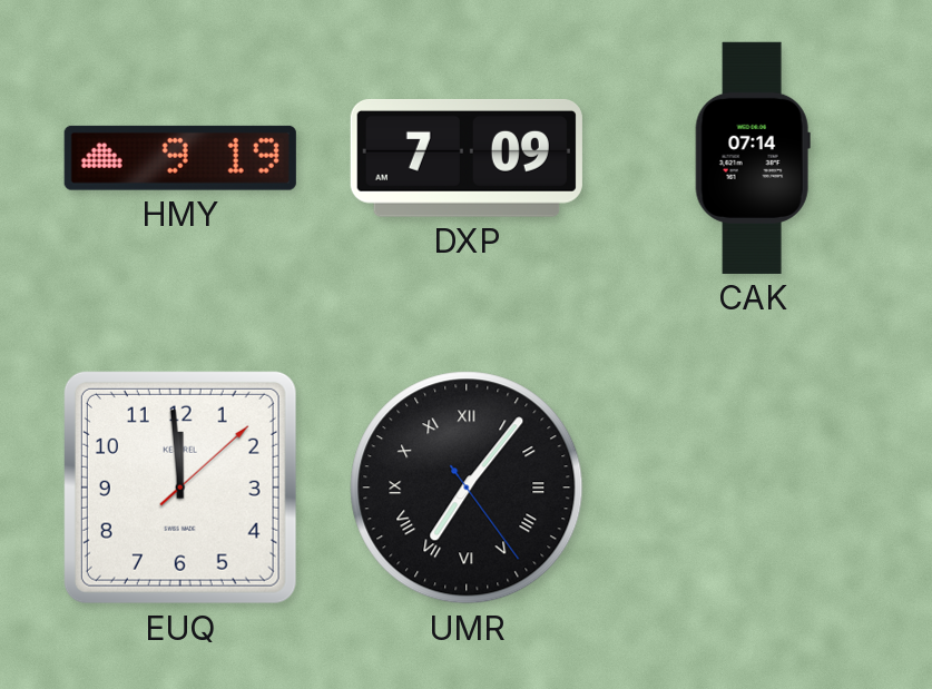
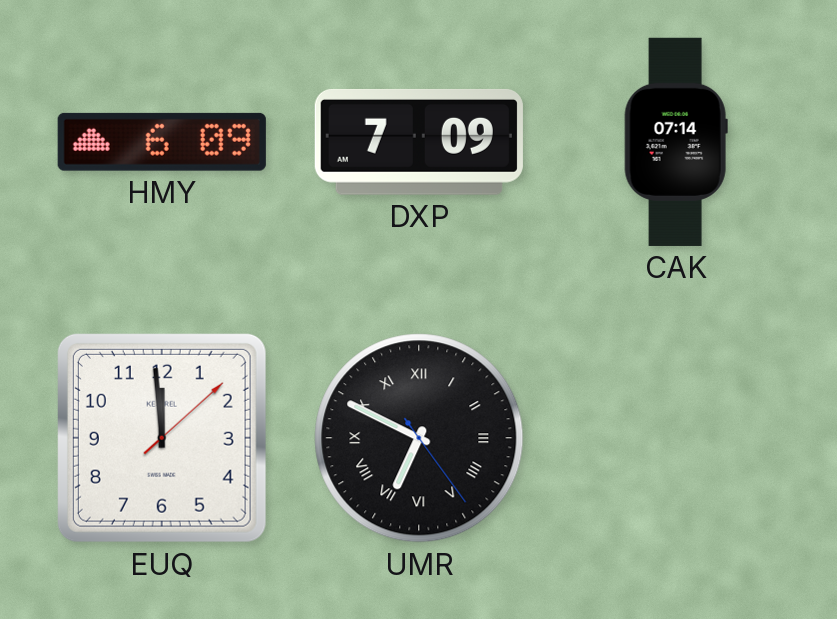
HMY: 9:19 -> 6:09 (162, 142)
UMR: 7:06 -> 6:49 (419, 438)
